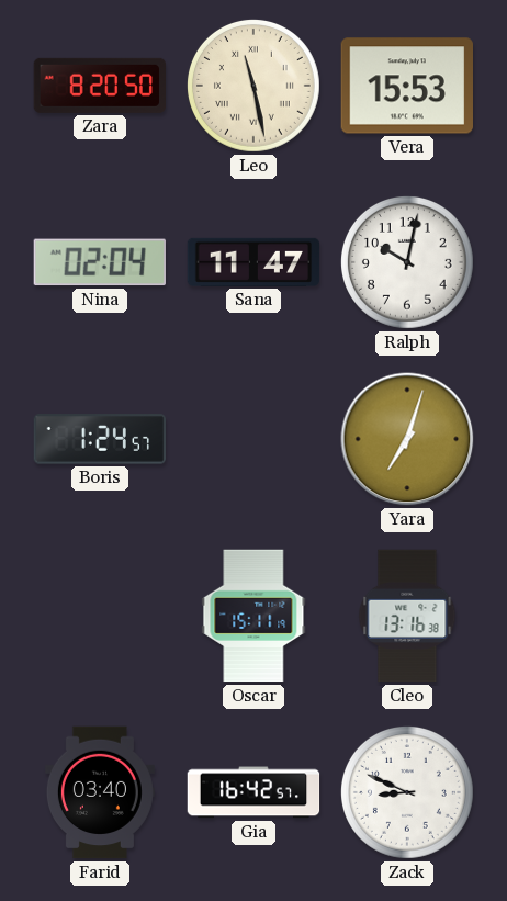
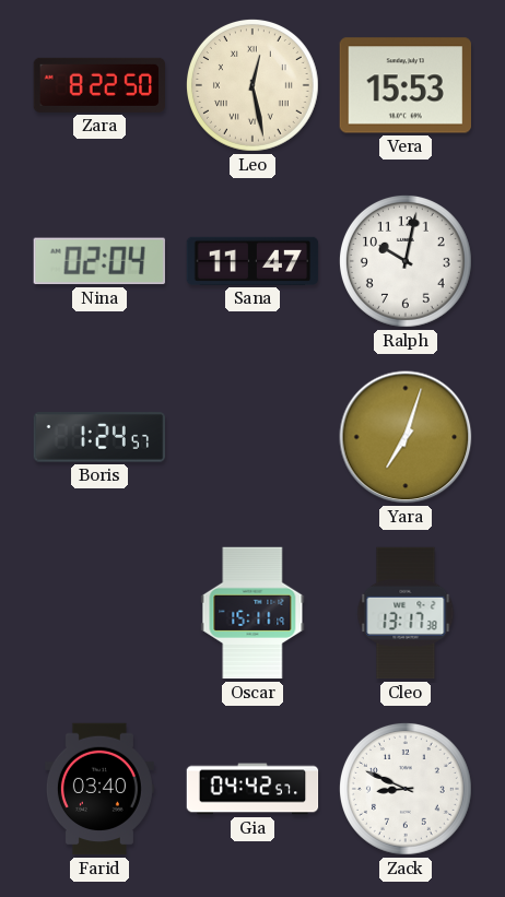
Zara: 8:20 -> 8:22 (98, 85)
Leo: 11:28 -> 12:28 (252, 85)
Cleo: 13:16 -> 13:17 (406, 613)
Gia: 16:42 -> 04:42 (252, 789)
